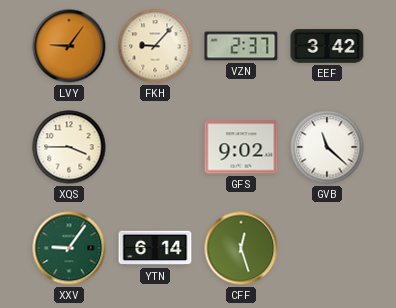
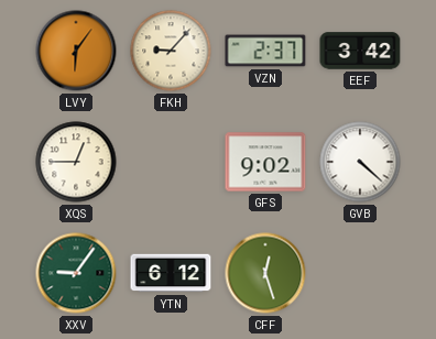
LVY: 9:06 -> 6:06 (76, 51)
XQS: 3:45 -> 12:45 (76, 162)
GVB: 11:22 -> 4:22 (360, 162)
YTN: 6:14 -> 6:12 (171, 273)
